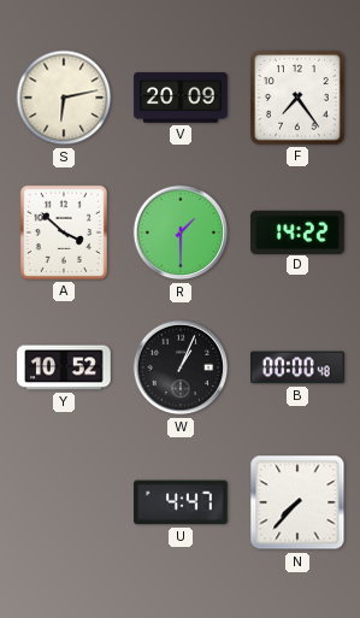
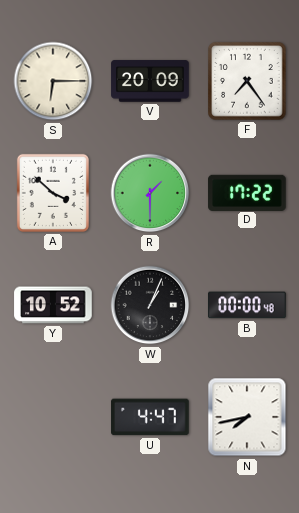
S: 6:13 -> 6:15 (53, 81)
D: 14:22 -> 17:22 (247, 192)
N: 7:37 -> 7:43 (247, 417)
